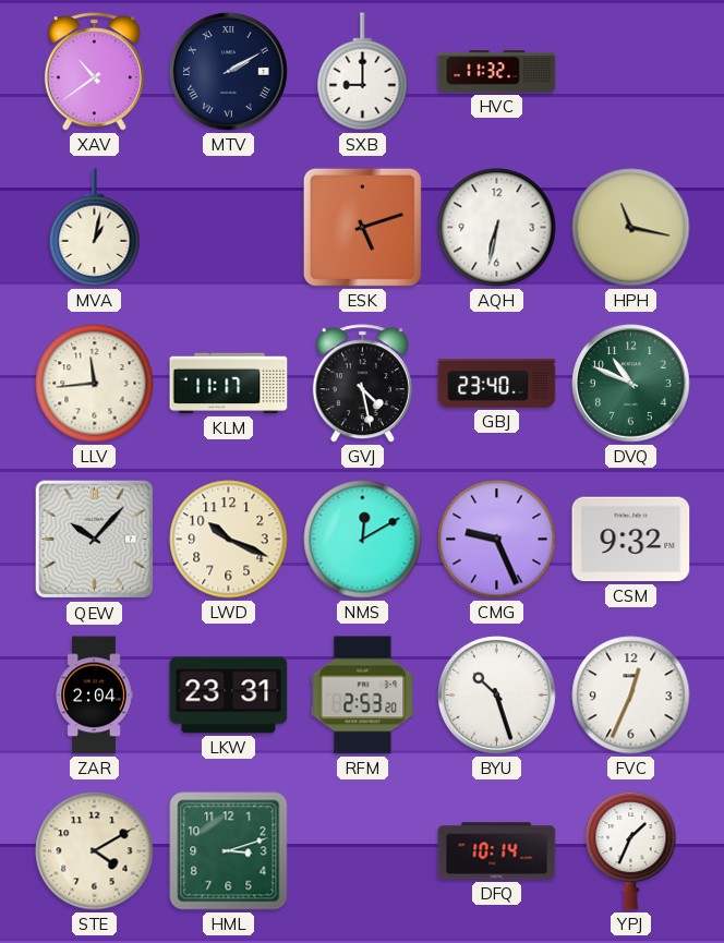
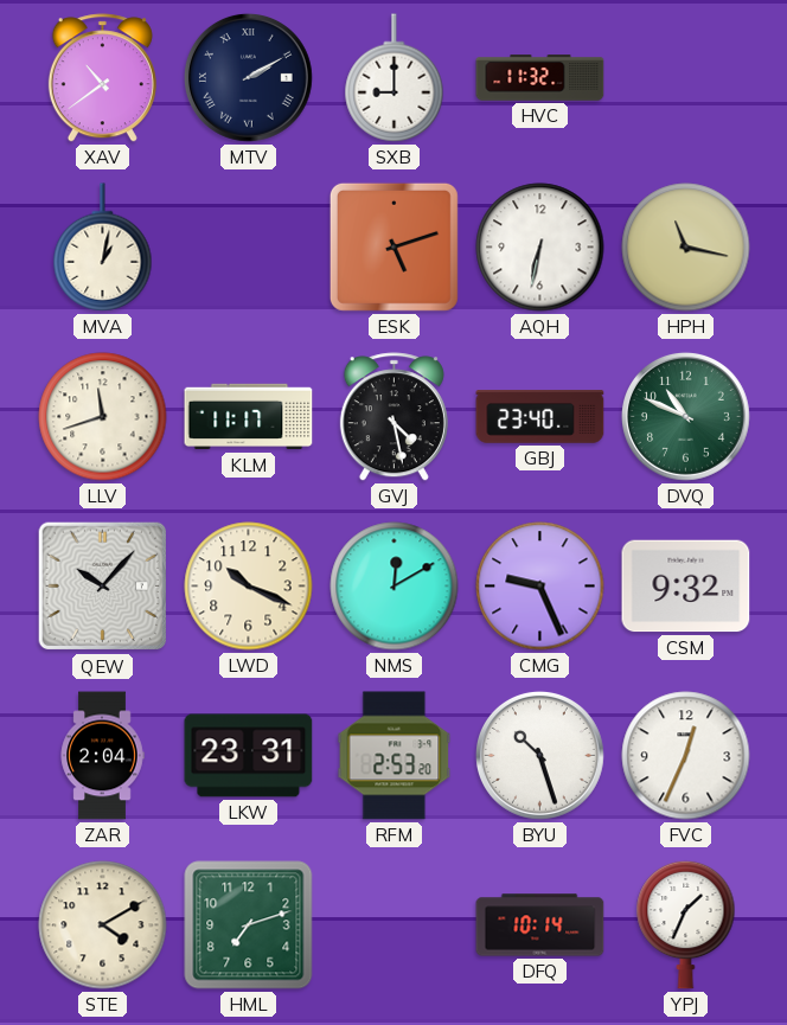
LLV: 11:44 -> 11:42 (103, 417)
HML: 3:12 -> 7:12 (249, 925)
